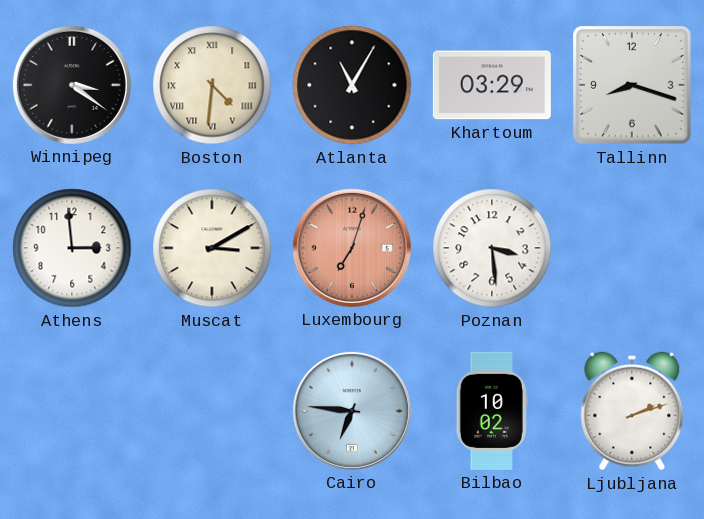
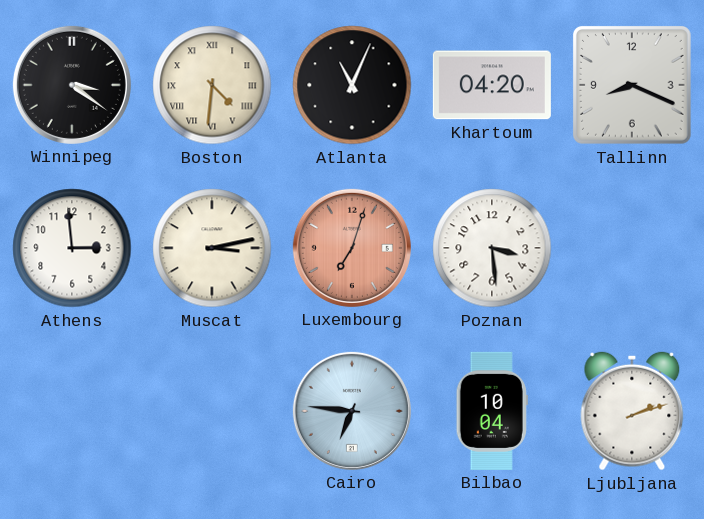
Atlanta: 11:05 -> 11:04 (352, 85)
Khartoum: 03:29 -> 04:20 (492, 85)
Tallinn: 8:18 -> 8:19 (633, 85)
Muscat: 3:10 -> 3:13 (212, 248)
Bilbao: 10:02 -> 10:04 (492, 411)
